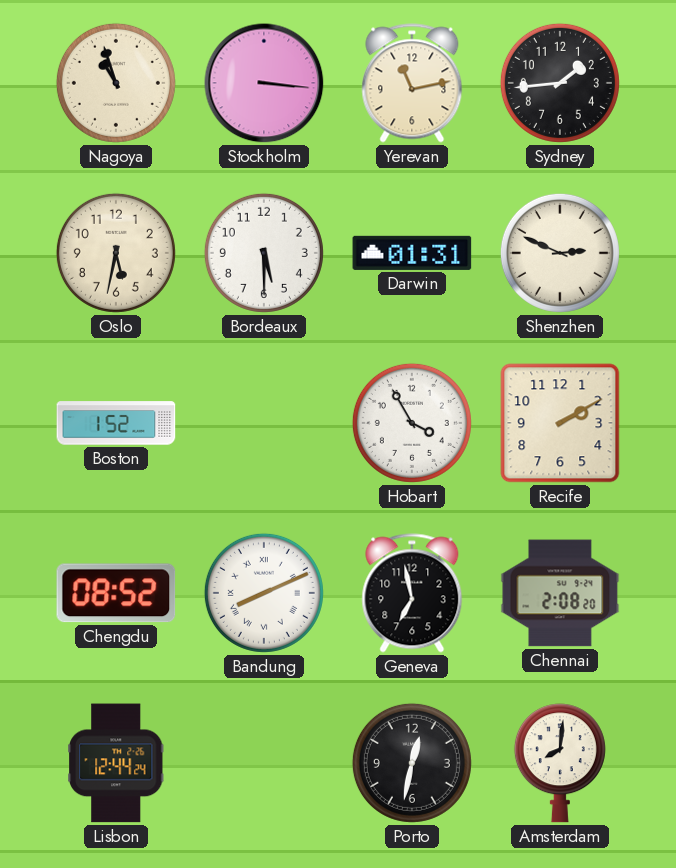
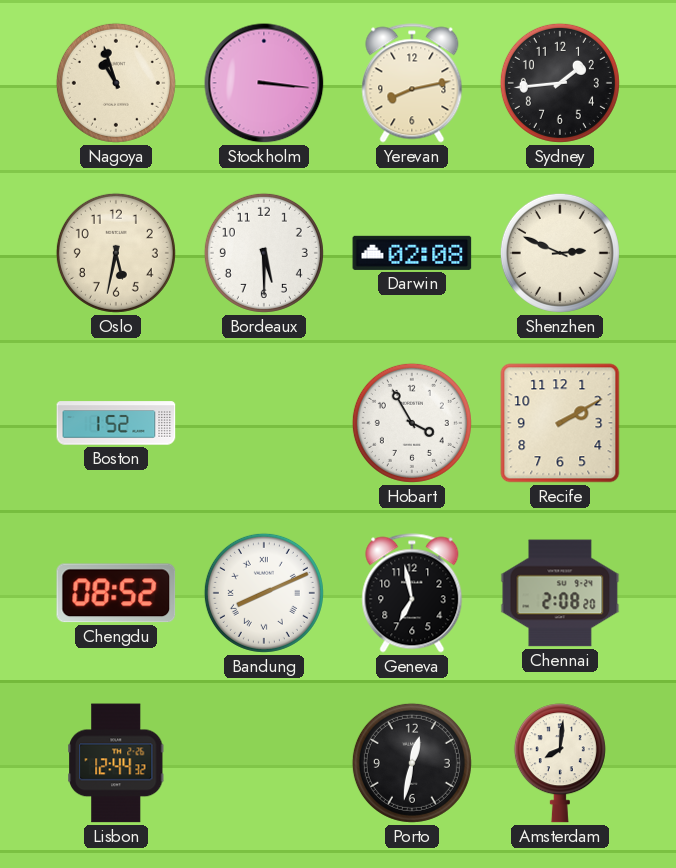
Yerevan: 11:13 -> 8:13 (412, 83)
Darwin: 01:31 -> 02:08 (412, 253)
Lisbon: 12:44:24 -> 12:44:32 (116, 763)
